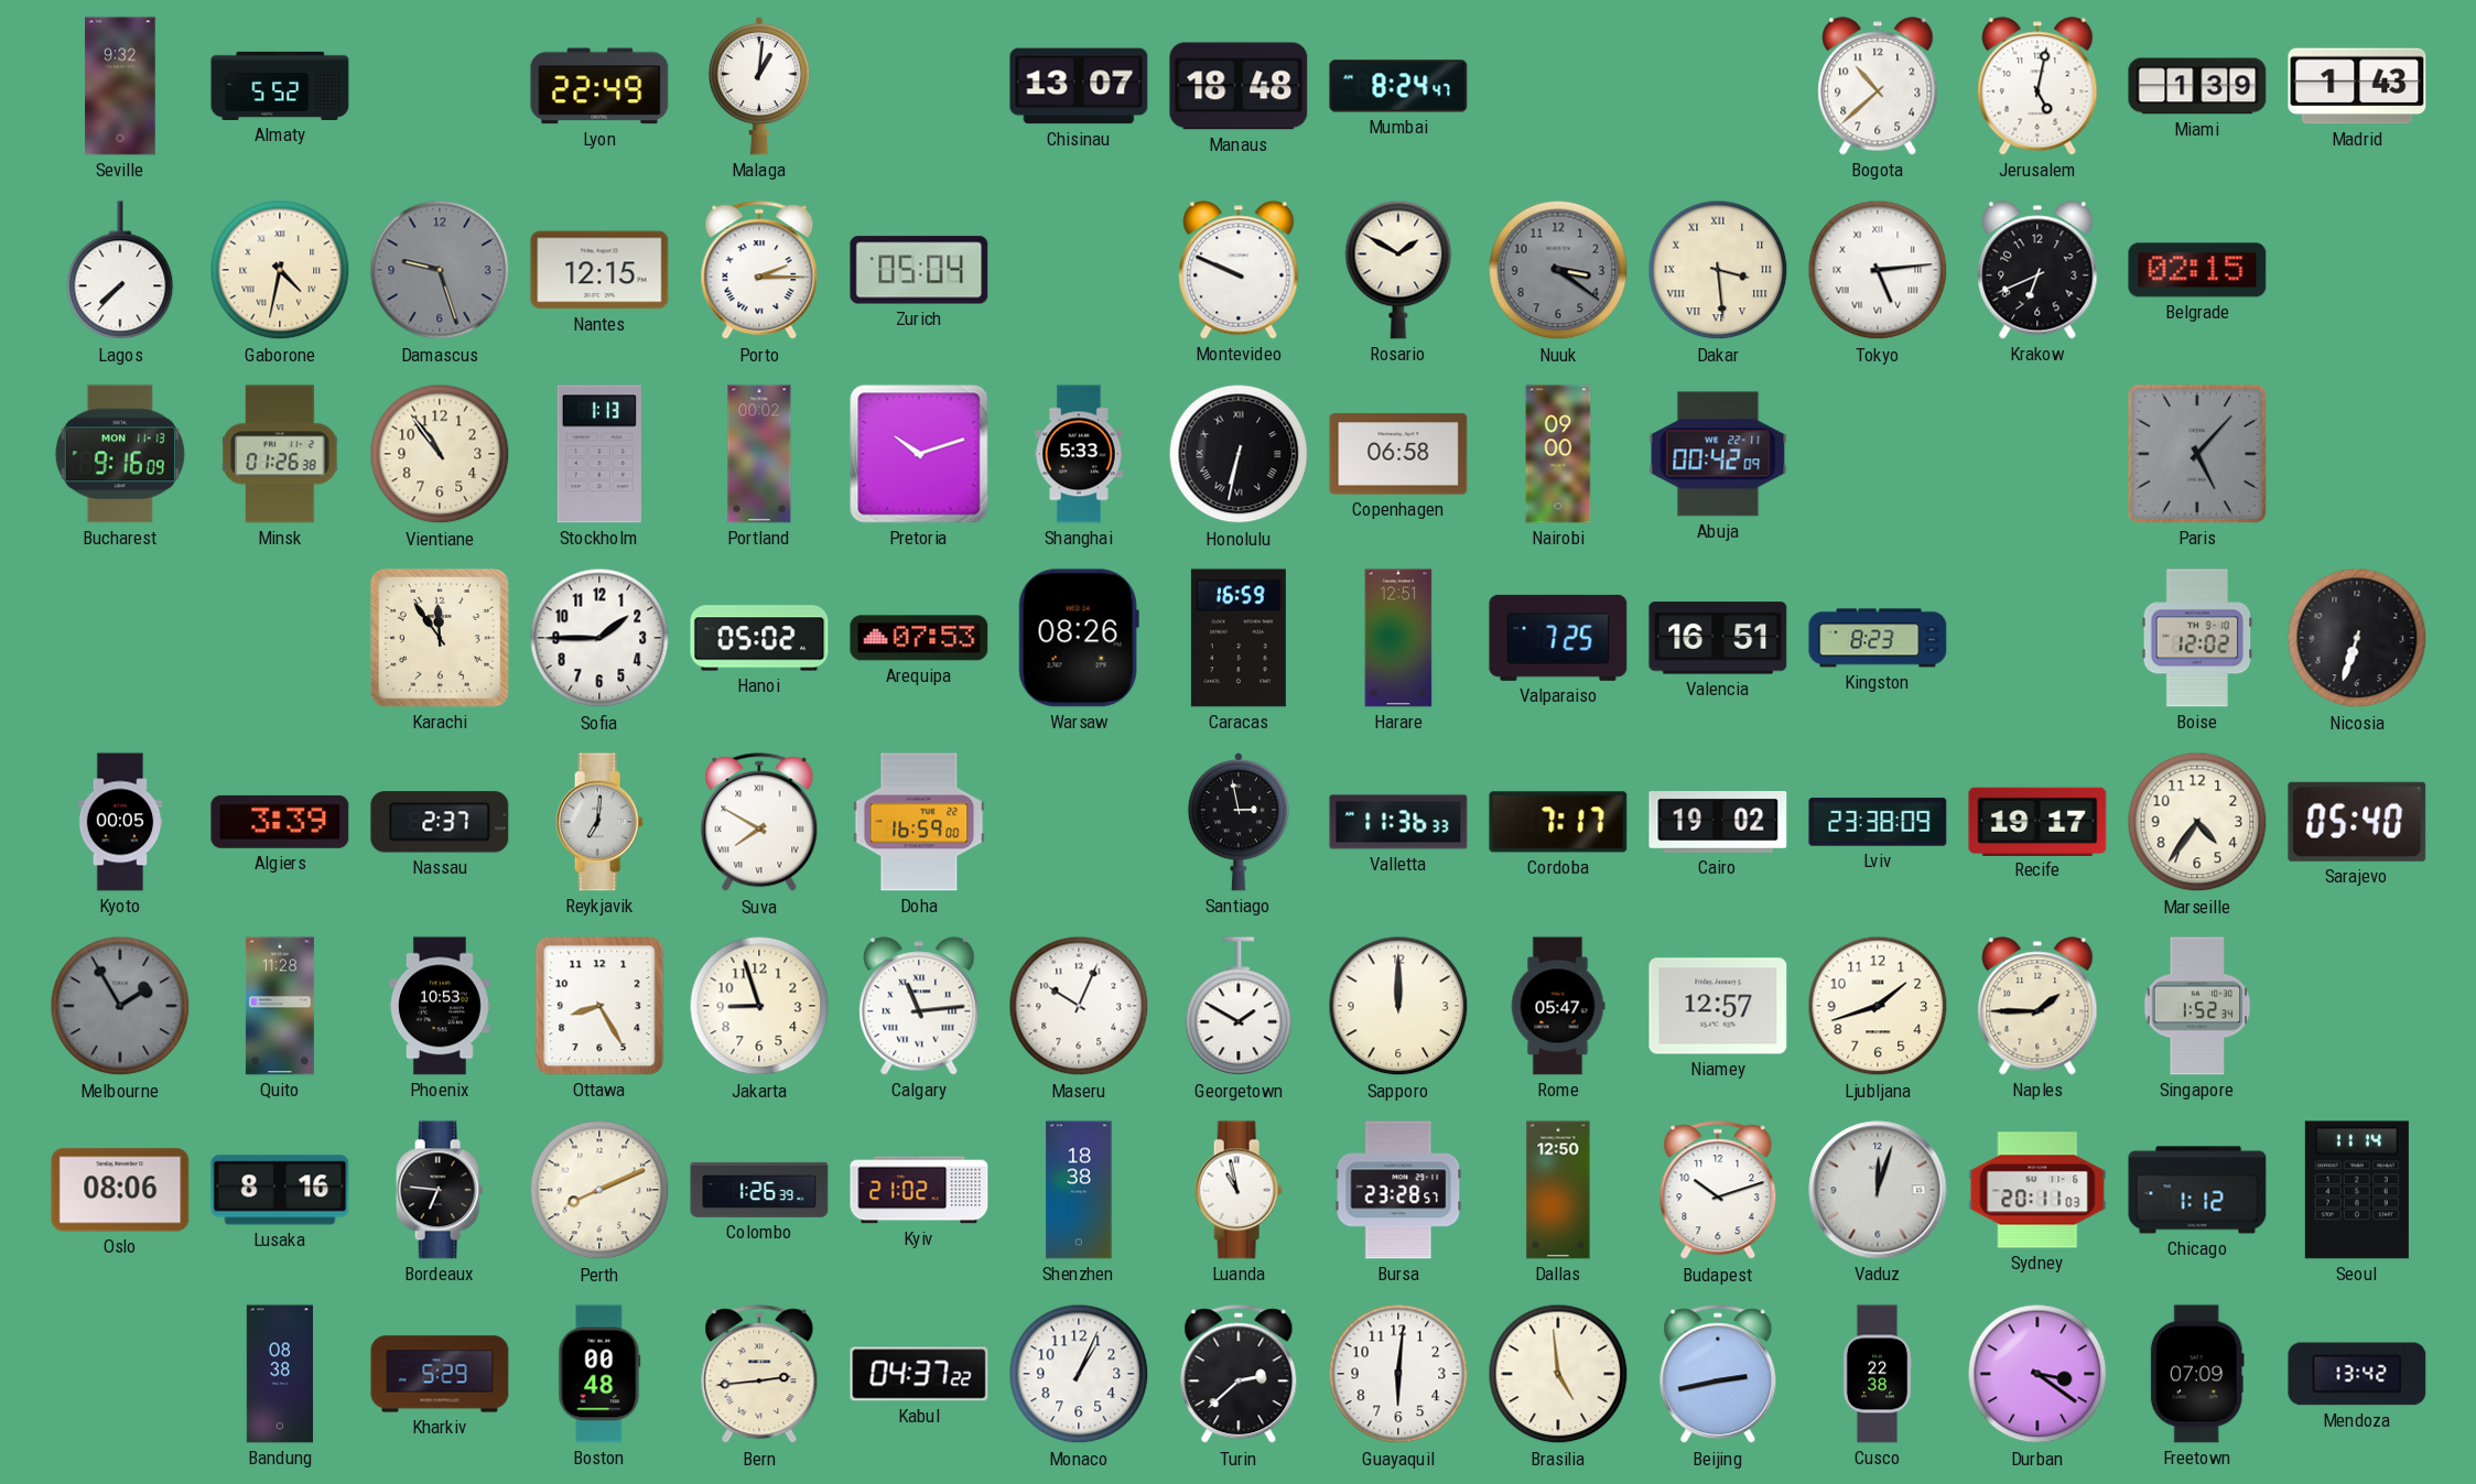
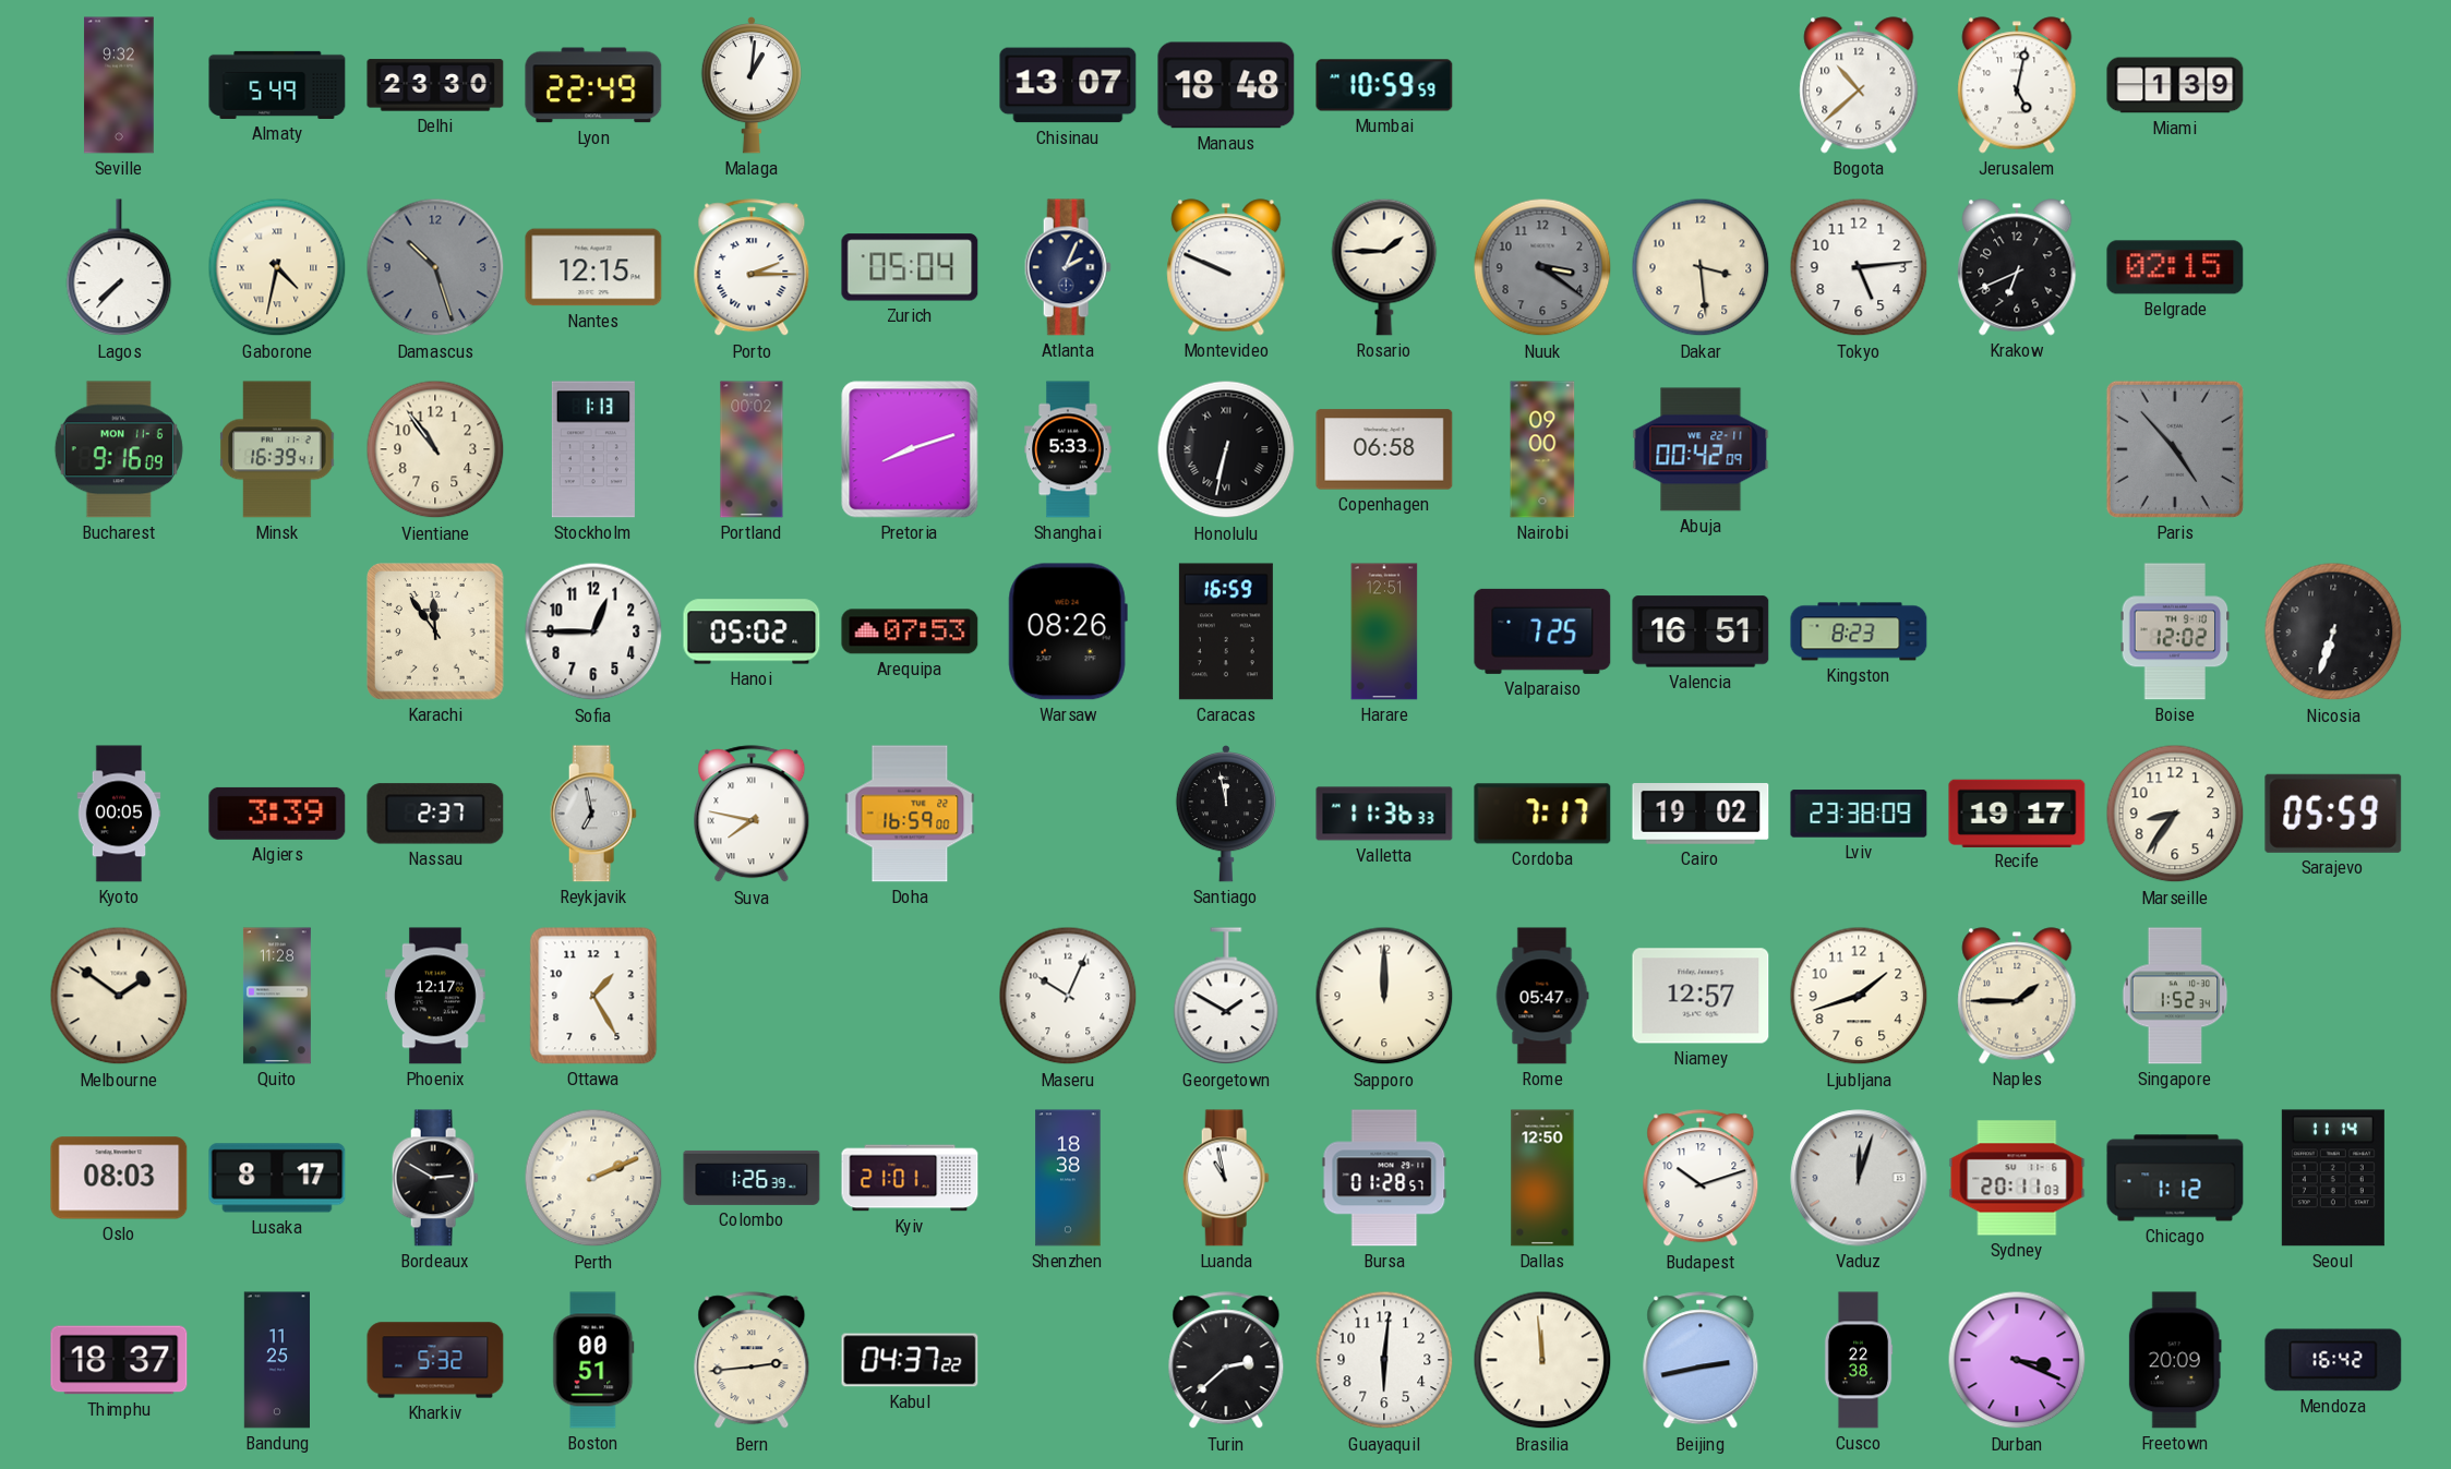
Almaty: 5:52 -> 5:49 (277, 85)
Delhi: none -> 23:30 (435, 85)
Mumbai: 8:24 -> 10:59 (1384, 85)
Madrid: 1:43 -> none (2357, 86)
Damascus: 9:27 -> 10:27 (435, 267)
Atlanta: none -> 2:04 (1068, 267)
Rosario: 1:50 -> 1:45 (1384, 267)
Dakar numerals: Roman -> Arabic (1701, 267)
Tokyo numerals: Roman -> Arabic (1859, 267)
Bucharest date: MON 11-13 -> MON 11-6 (119, 449)
Minsk: 01:26 -> 16:39 (277, 449)
Pretoria: 10:12 -> 8:12 (910, 449)
Paris: 5:07 -> 4:53 (2175, 449)
Sofia: 1:45 -> 12:45 (593, 631)
Reykjavik: 7:01 -> 6:58 (593, 814)
Suva: 7:50 -> 7:47 (752, 815)
Santiago: 2:58 -> 11:58 (1225, 815)
Marseille: 4:36 -> 8:36 (2175, 814)
Sarajevo: 05:40 -> 05:59 (2333, 814)
Melbourne: 1:55 -> 1:51 (119, 996)
Melbourne dial: grey -> cream (119, 996)
Phoenix: 10:53 -> 12:17 (435, 996)
Ottawa: 8:25 -> 1:25 (593, 996)
Jakarta: 8:57 -> none (759, 1006)
Calgary: 11:14 -> none (919, 1006)
Oslo: 08:06 -> 08:03 (119, 1178)
Lusaka: 8:16 -> 8:17 (277, 1178)
Bordeaux: 6:46 -> 2:50 (435, 1178)
Perth: 8:11 -> 2:11 (593, 1178)
Kyiv: 21:02 -> 21:01 (910, 1178)
Bursa: 23:28 -> 01:28 (1384, 1178)
Thimphu: none -> 18:37 (119, 1360)
Bandung: 08:38 -> 11:25 (276, 1360)
Kharkiv: 5:29 -> 5:32 (435, 1360)
Boston: 00:48 -> 00:51 (593, 1360)
Monaco: 1:04 -> none (1079, 1374)
Brasilia: 4:59 -> 11:59 (1542, 1360)
Durban: 3:21 -> 3:19 (2017, 1360)
Freetown: 07:09 -> 20:09 (2175, 1360)
Mendoza: 13:42 -> 16:42 (2333, 1360)
